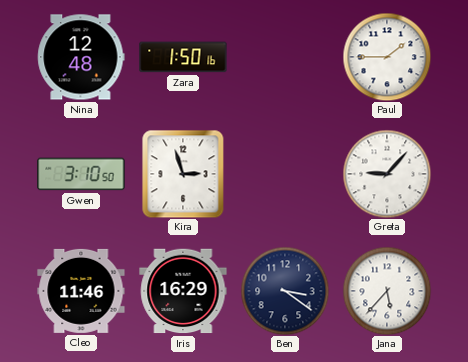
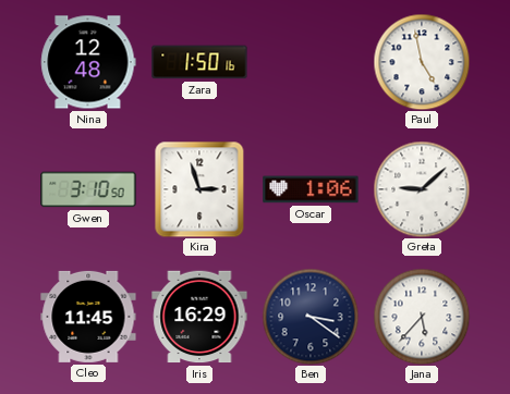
Paul: 1:45 -> 4:58 (422, 62)
Oscar: none -> 1:06 (311, 189)
Greta: 9:07 -> 9:08 (422, 189)
Cleo: 11:46 -> 11:45 (88, 317)
